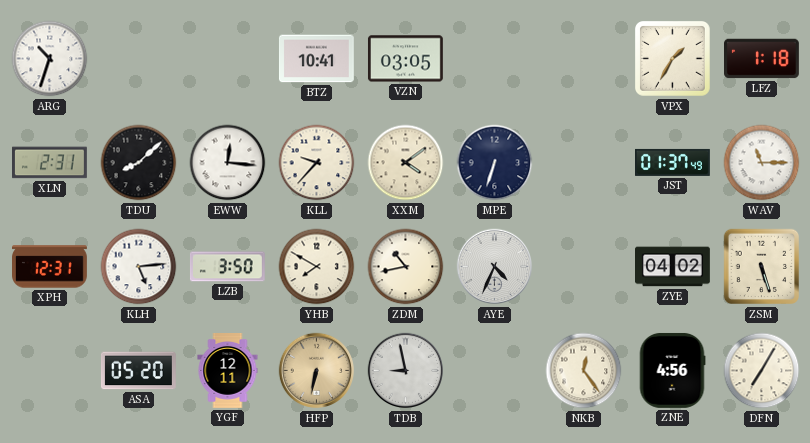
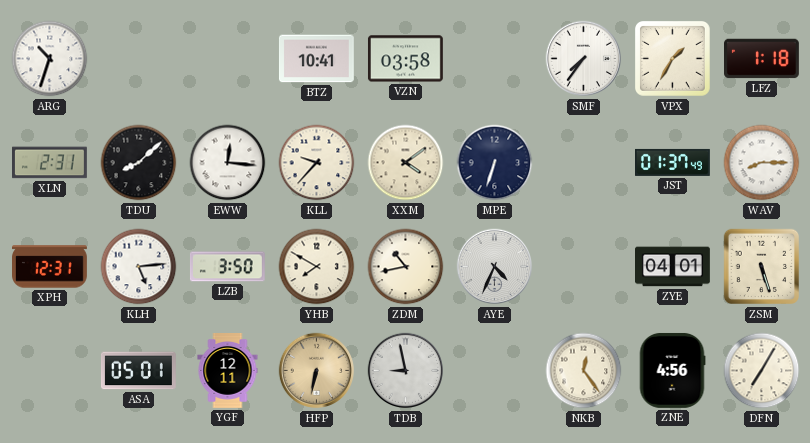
VZN: 03:05 -> 03:58 (405, 59)
SMF: none -> 7:36 (584, 59)
WAV: 11:15 -> 8:15 (762, 163)
ZYE: 04:02 -> 04:01 (673, 267)
ASA: 05:20 -> 05:01 (138, 371)
